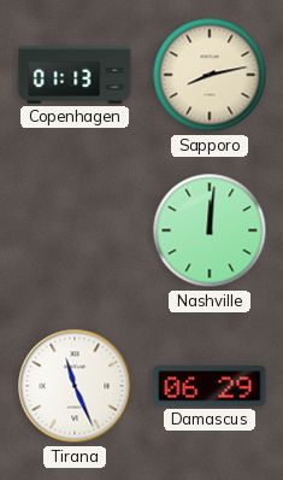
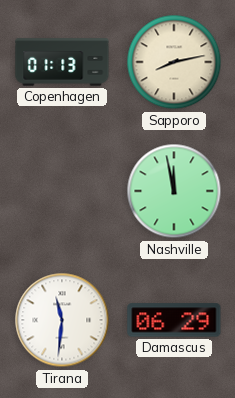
Nashville: 12:01 -> 11:58 (174, 191)
Tirana: 11:26 -> 11:31 (62, 320)
